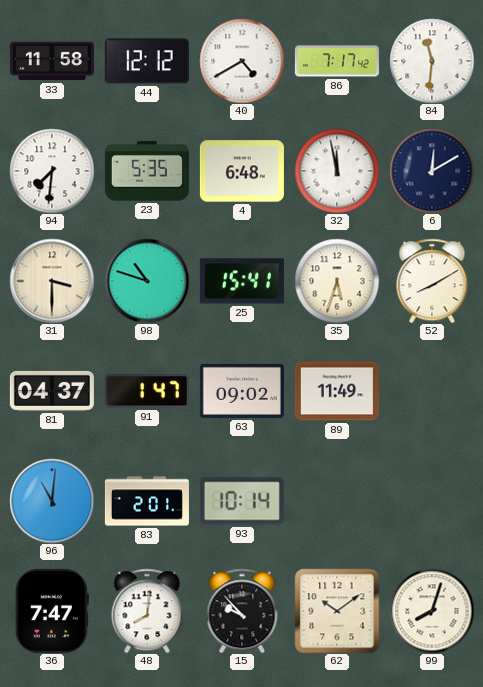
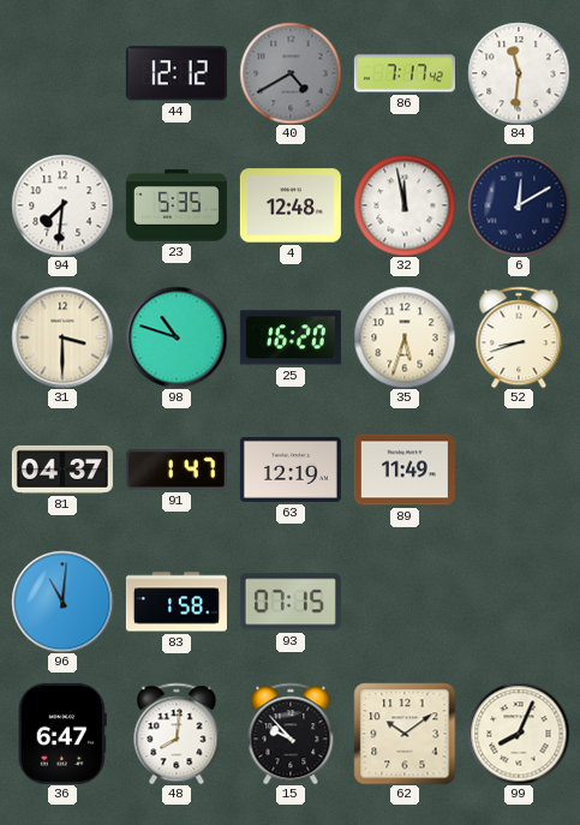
33: 11:58 -> none (52, 61)
40 dial: white -> grey (291, 73)
4: 6:48 -> 12:48 (291, 205)
25: 15:41 -> 16:20 (291, 337)
52: 8:10 -> 8:42 (519, 337)
63: 09:02 -> 12:19 (291, 470)
83: 2:01 -> 1:58 (177, 602)
93: 10:14 -> 07:15 (291, 602)
36: 7:47 -> 6:47 (62, 734)
99: 8:03 -> 8:04 (519, 734)
